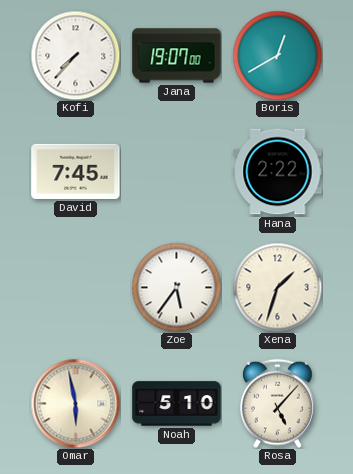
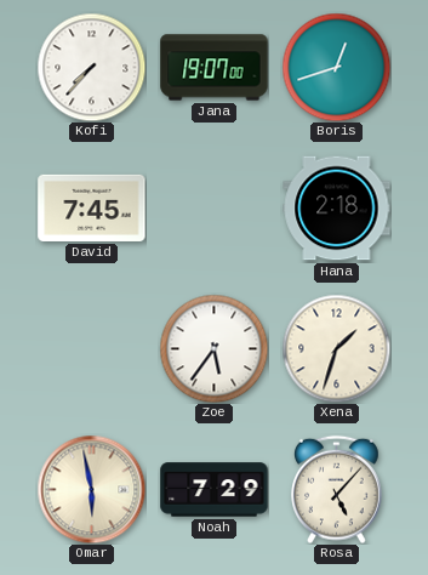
Boris: 12:40 -> 12:42 (336, 67)
Hana: 2:22 -> 2:18 (337, 209)
Noah: 5:10 -> 7:29 (215, 490)
